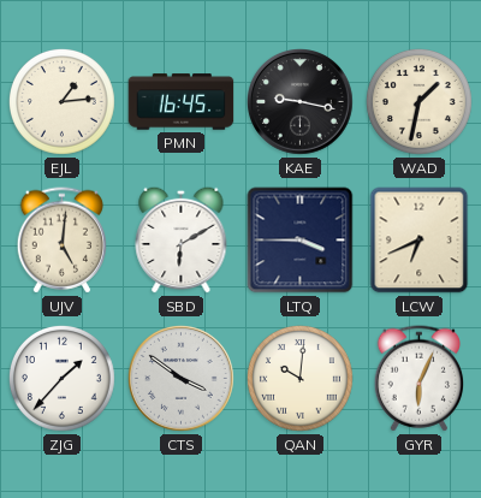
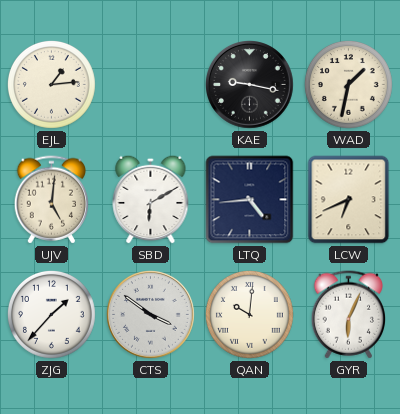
PMN: 16:45 -> none (182, 102)
LTQ: 3:45 -> 4:44 (250, 200)
